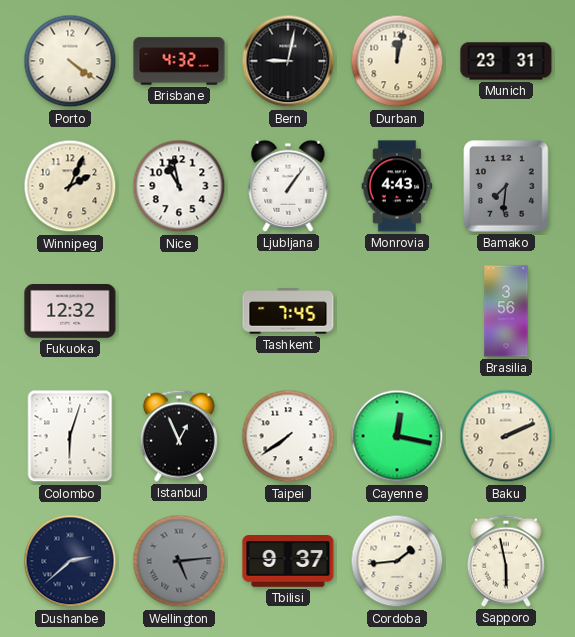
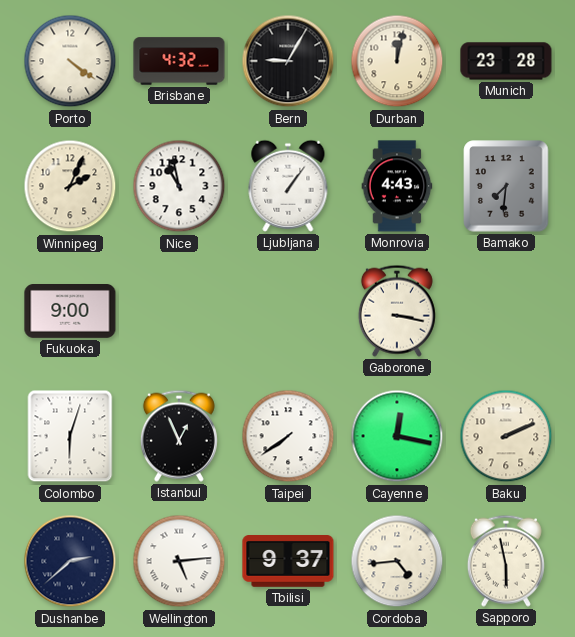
Bern: 9:02 -> 9:05 (288, 61)
Munich: 23:31 -> 23:28 (506, 61)
Fukuoka: 12:32 -> 9:00 (70, 312)
Tashkent: 7:45 -> none (288, 311)
Gaborone: none -> 3:17 (397, 311)
Brasilia: 3:56 -> none (506, 311)
Wellington dial: grey -> white (179, 561)
Cordoba: 1:44 -> 4:44 (397, 561)
